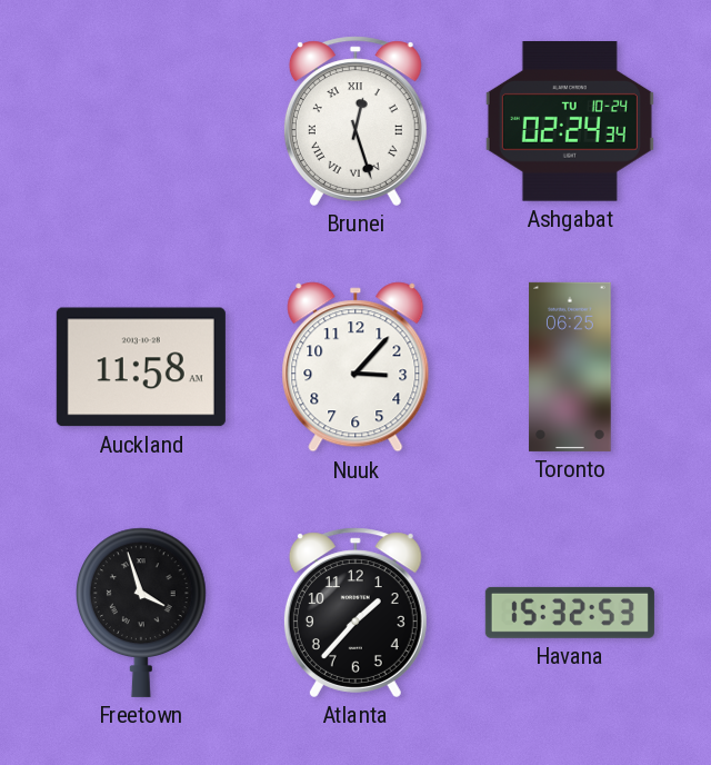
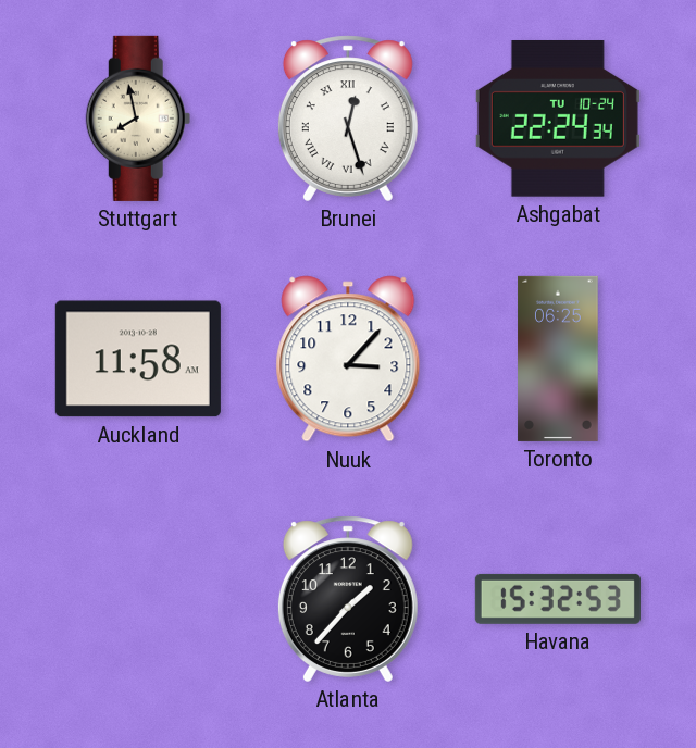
Stuttgart: none -> 7:58 (138, 119)
Ashgabat: 02:24 -> 22:24 (558, 120)
Freetown: 3:57 -> none (142, 613)
